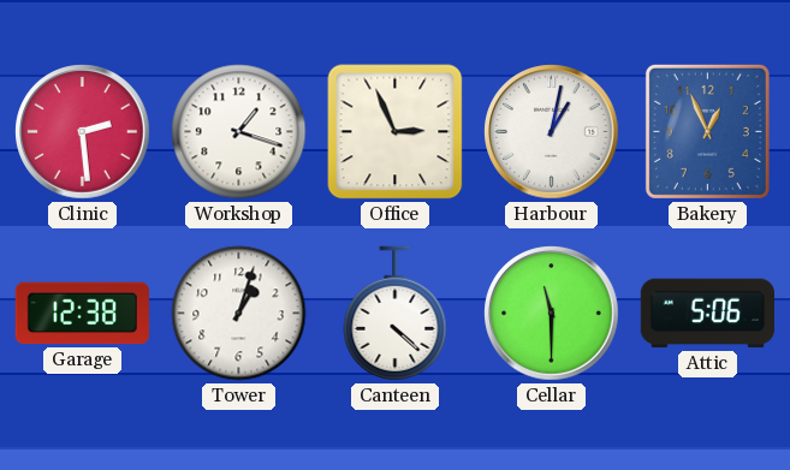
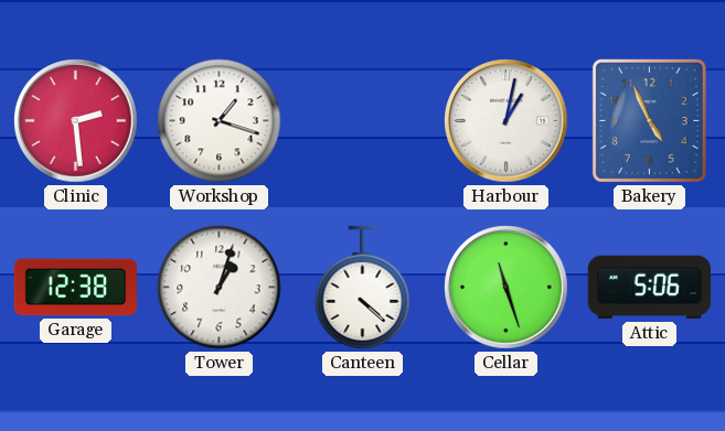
Office: 2:56 -> none (396, 132)
Bakery: 12:56 -> 4:56 (649, 120)
Cellar: 11:30 -> 11:27 (507, 288)
